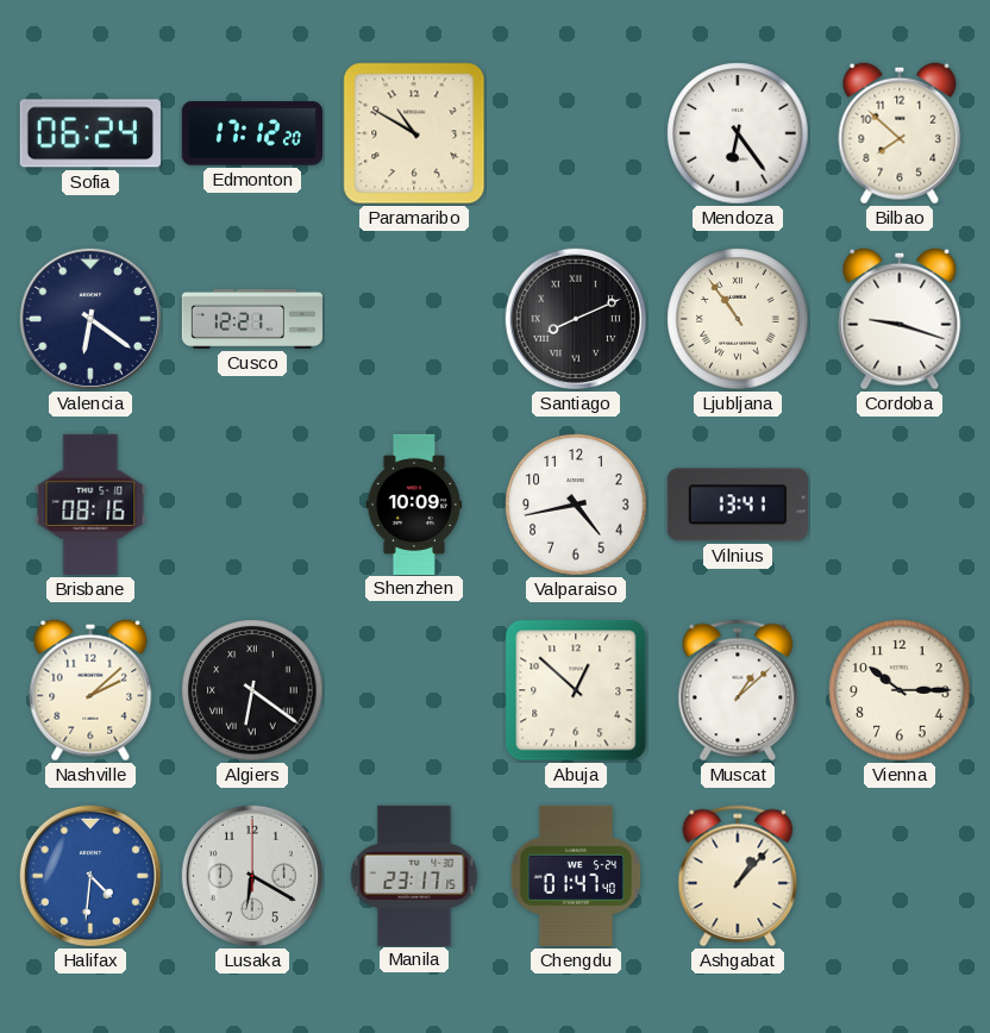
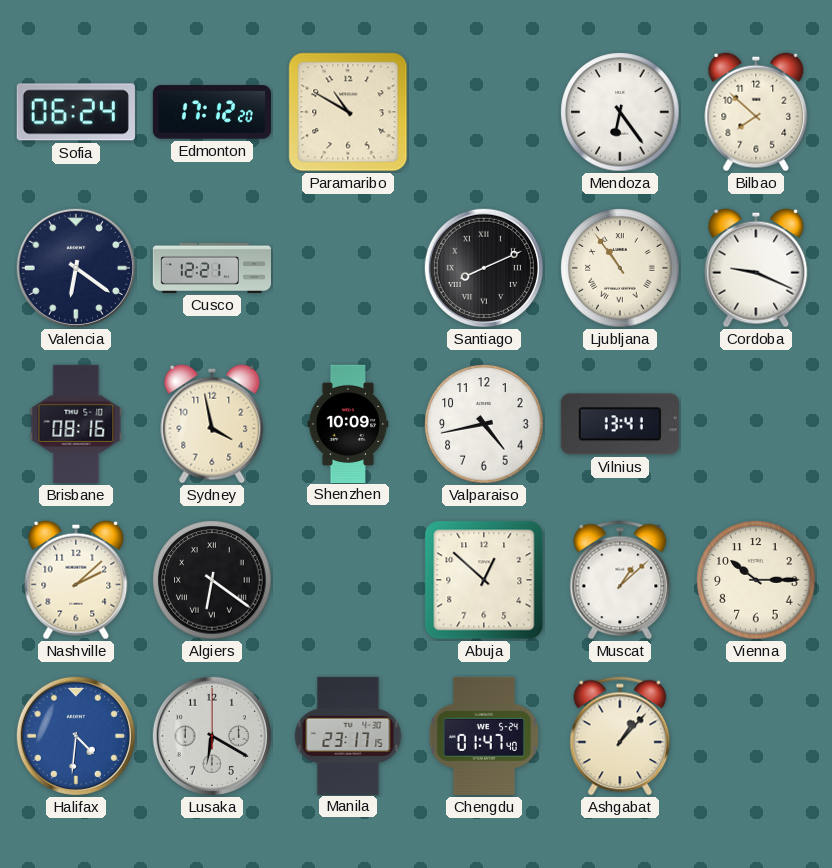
Cordoba: 9:18 -> 9:19 (756, 268)
Sydney: none -> 3:58 (212, 424)
